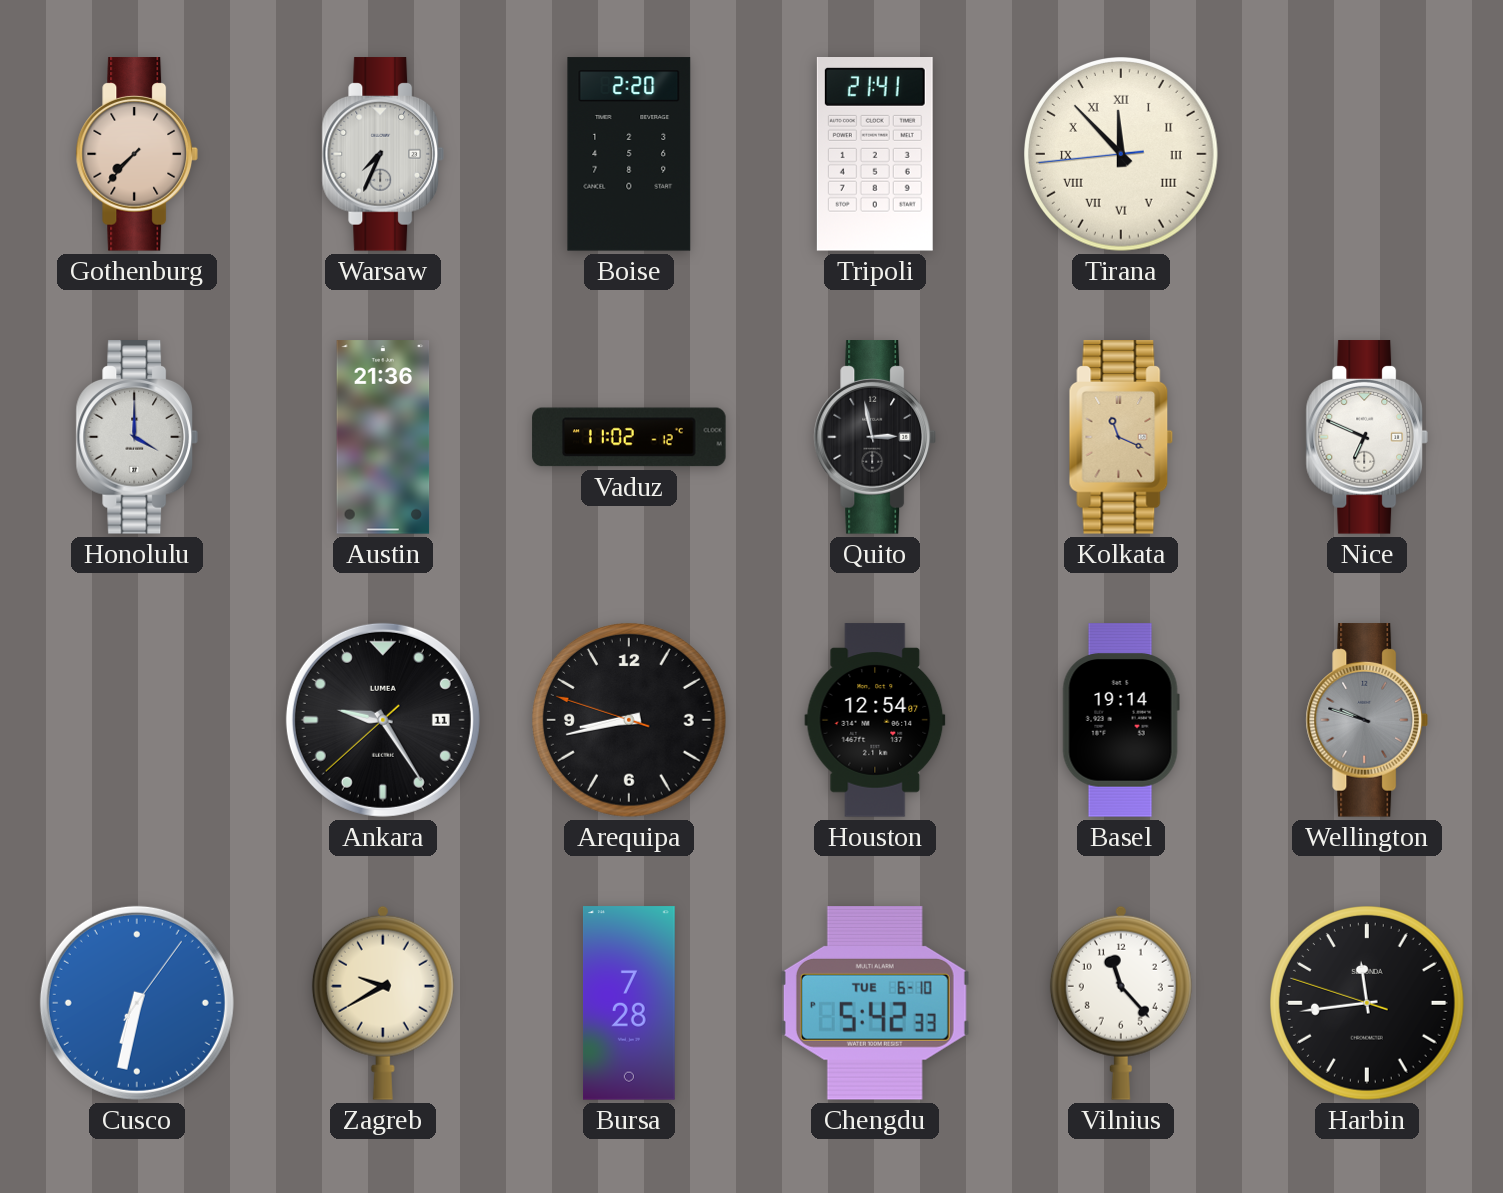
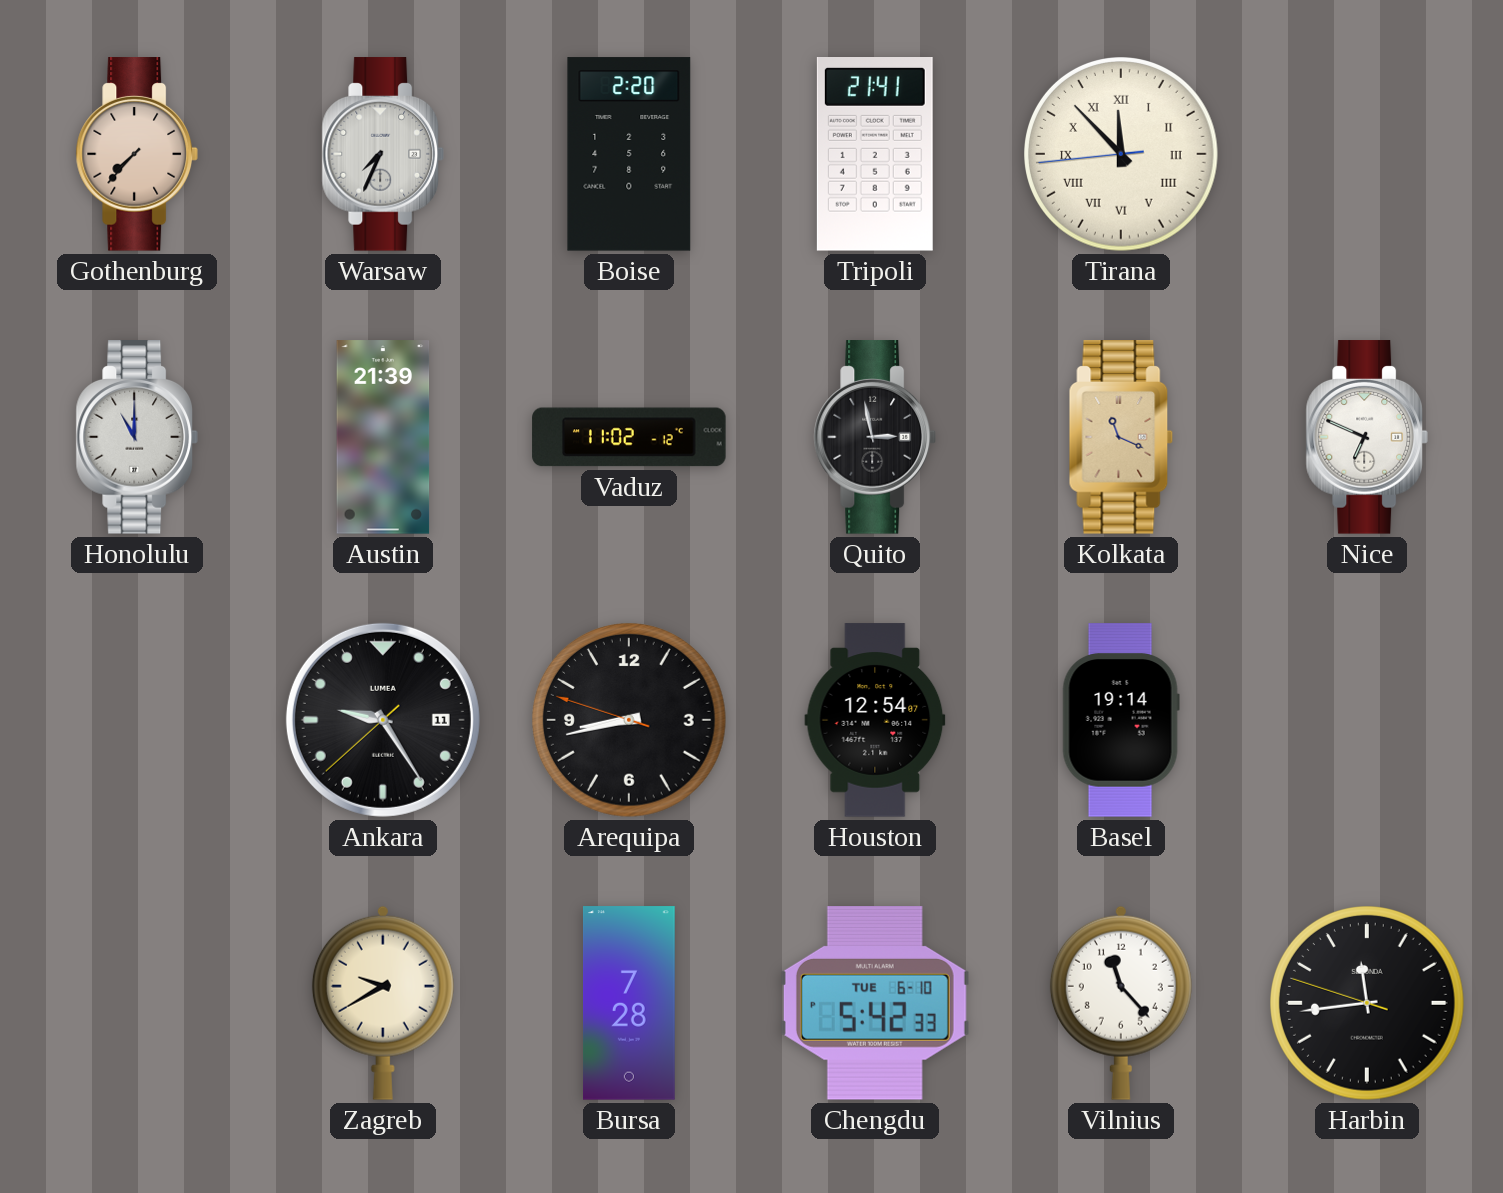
Honolulu: 4:00 -> 11:00 (136, 437)
Austin: 21:36 -> 21:39 (383, 437)
Wellington: 9:48 -> none (1366, 720)
Cusco: 6:32 -> none (137, 1003)
